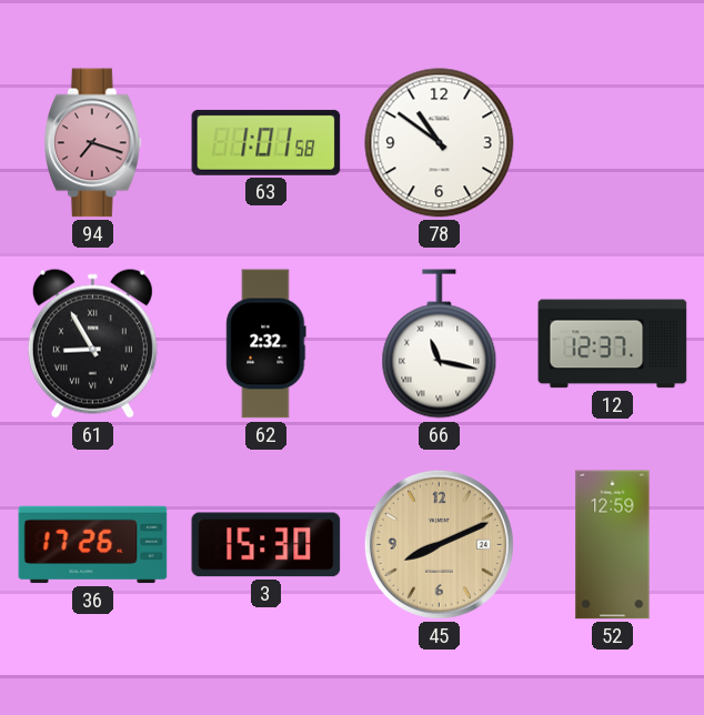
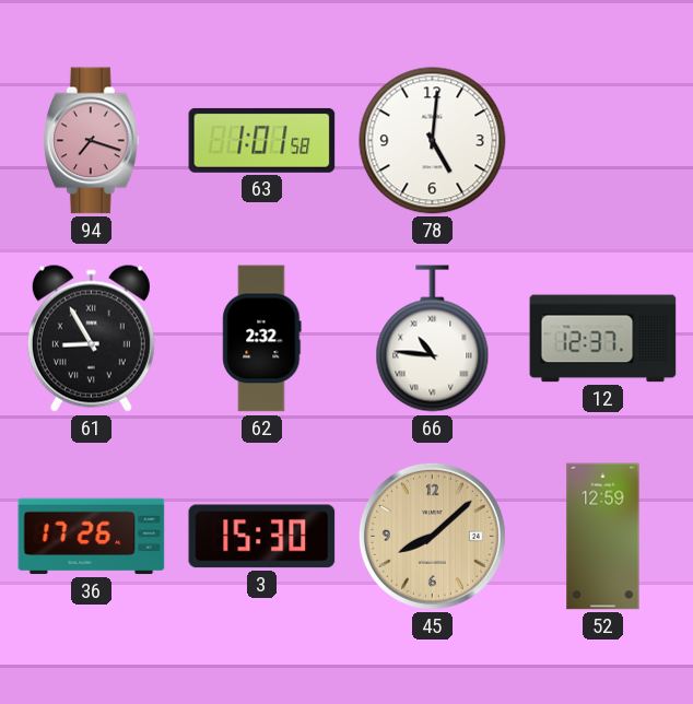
78: 10:51 -> 5:01 (433, 141)
66: 11:17 -> 10:46 (433, 339)
45: 8:11 -> 8:08 (432, 536)
